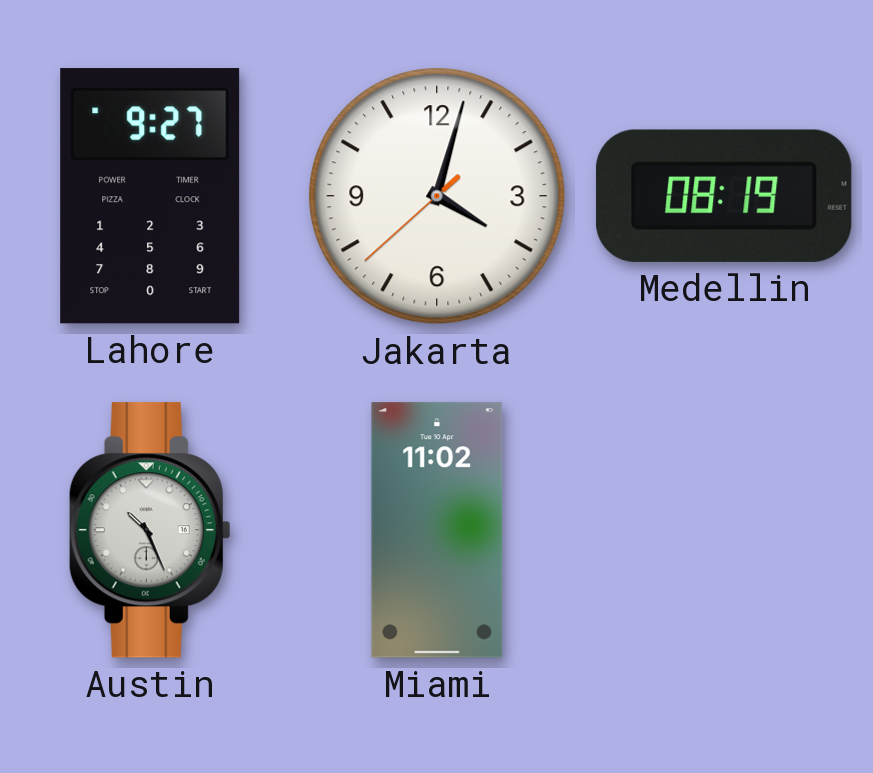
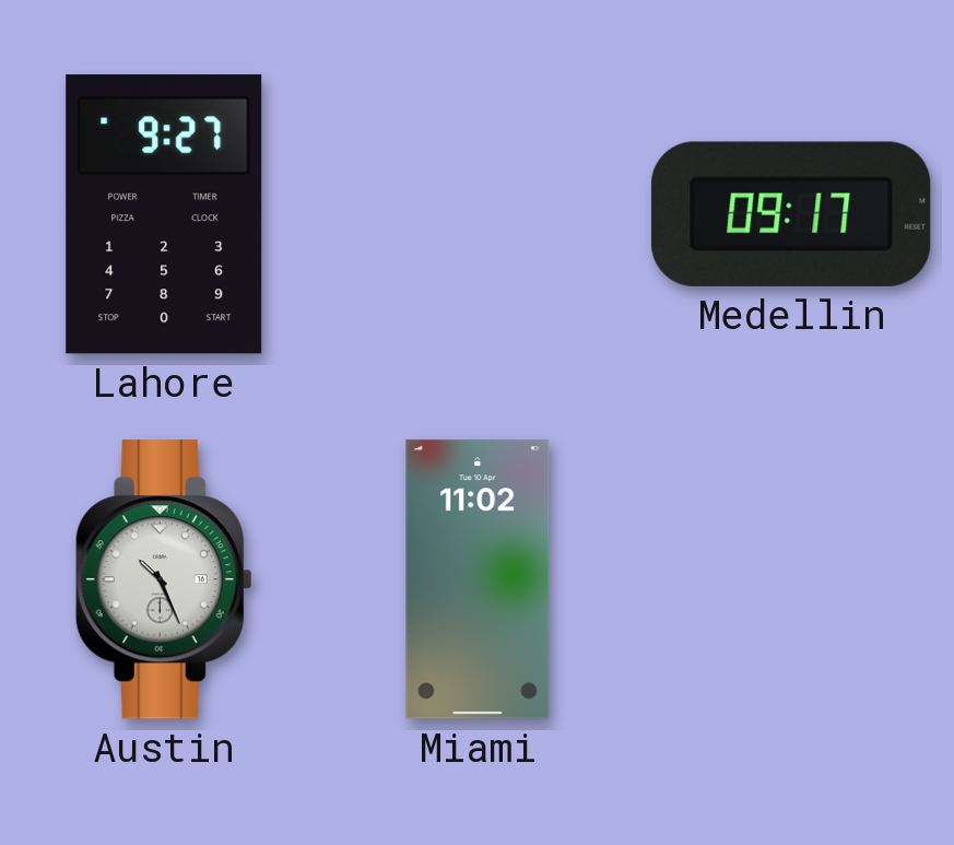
Jakarta: 4:02 -> none (437, 196)
Medellin: 08:19 -> 09:17 (791, 214)
